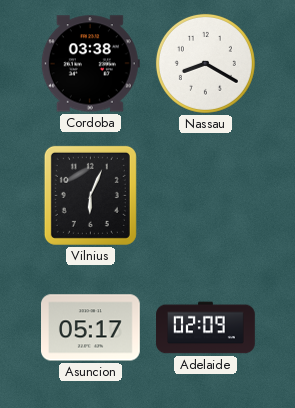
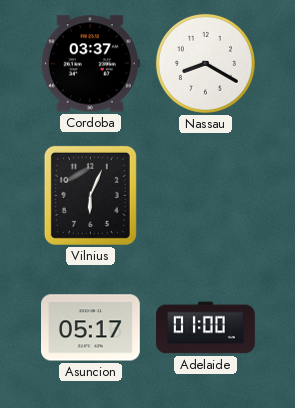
Cordoba: 03:38 -> 03:37 (90, 64)
Adelaide: 02:09 -> 01:00 (206, 328)
